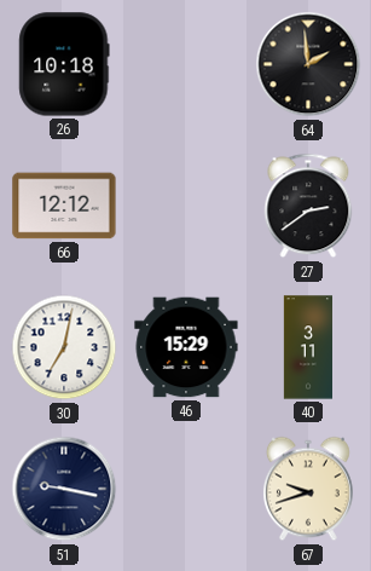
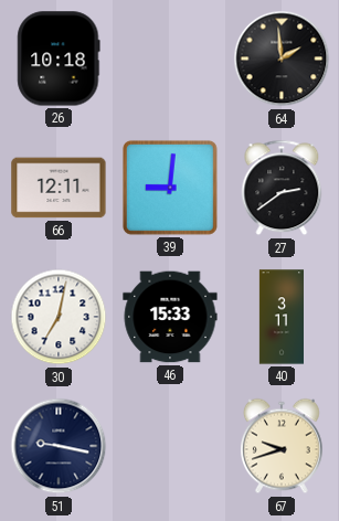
66: 12:12 -> 12:11 (59, 188)
39: none -> 9:01 (170, 188)
46: 15:29 -> 15:33 (170, 317)
